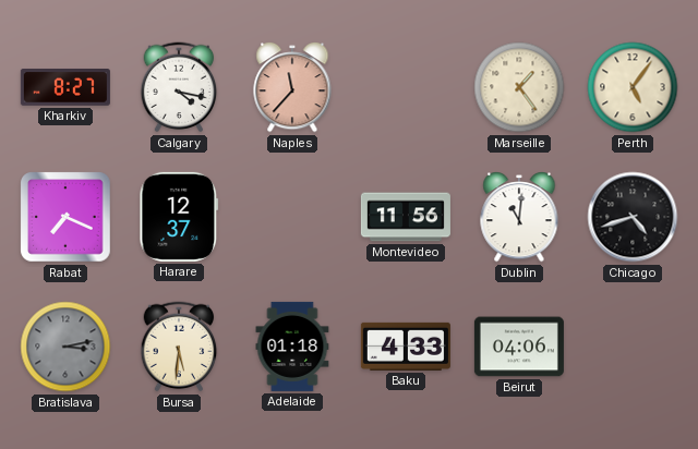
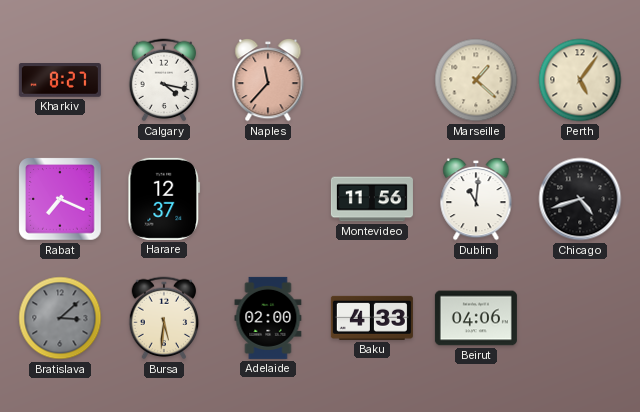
Marseille: 1:24 -> 1:22 (476, 80)
Bratislava: 3:13 -> 3:08 (60, 318)
Adelaide: 01:18 -> 02:00 (268, 318)
